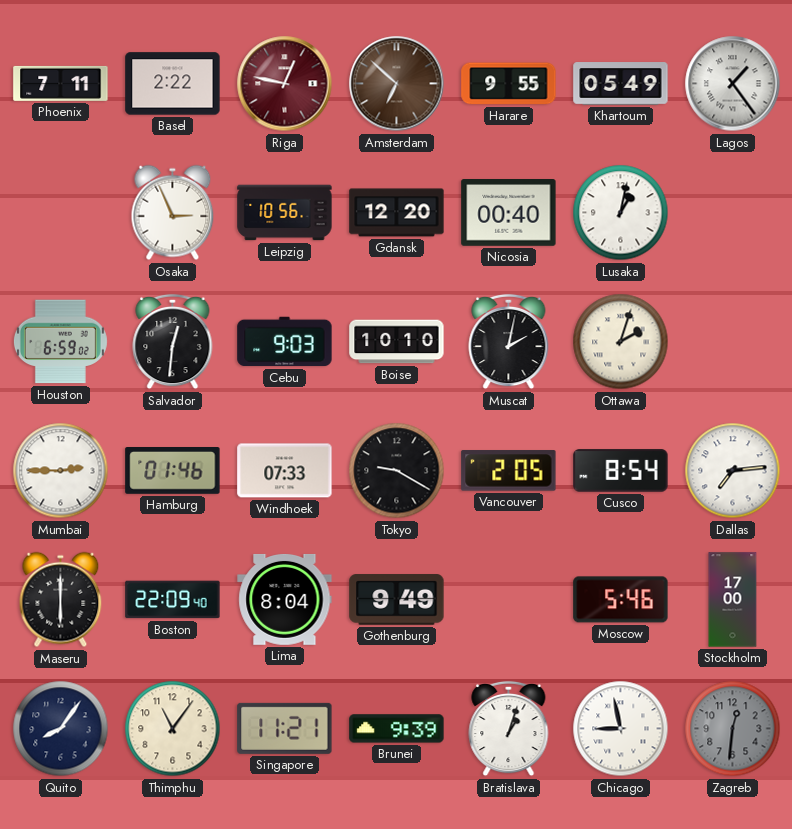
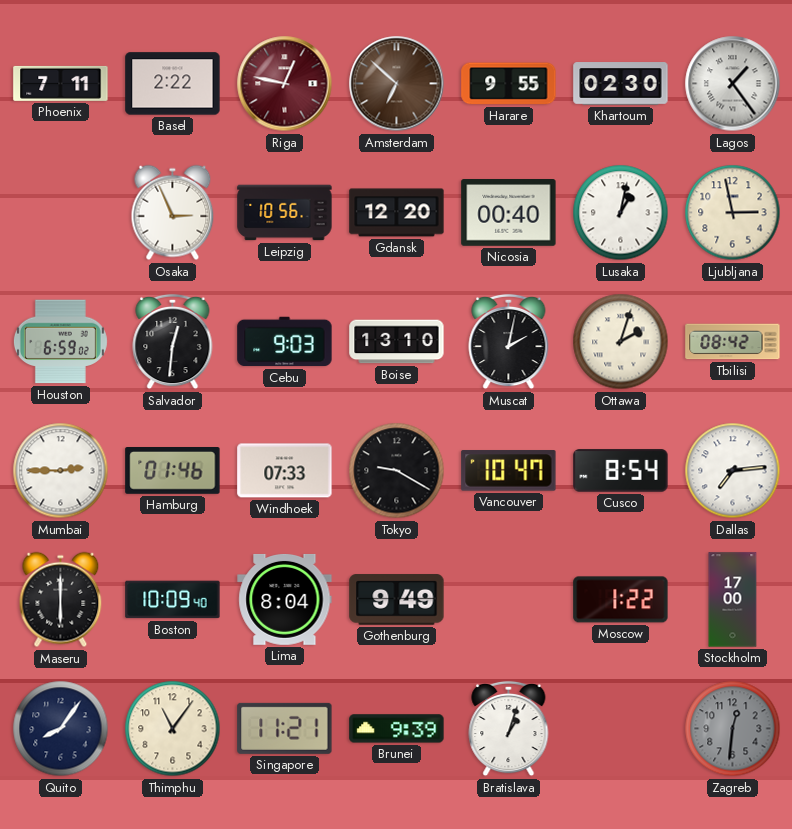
Khartoum: 05:49 -> 02:30 (621, 84)
Ljubljana: none -> 2:58 (733, 213)
Boise: 10:10 -> 13:10 (397, 342)
Tbilisi: none -> 08:42 (733, 342)
Vancouver: 2:05 -> 10:47 (509, 471)
Boston: 22:09 -> 10:09 (173, 600)
Moscow: 5:46 -> 1:22 (621, 600)
Chicago: 8:58 -> none (621, 729)
